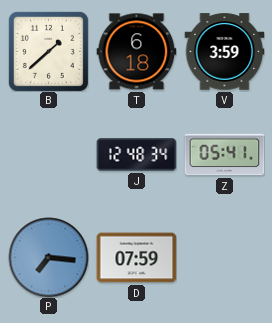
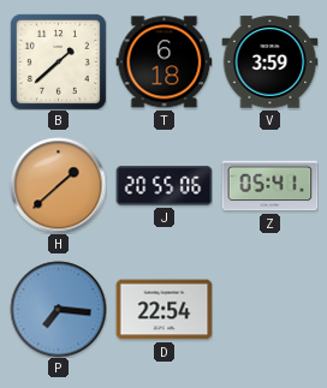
H: none -> 1:38 (58, 185)
J: 12:48 -> 20:55 (163, 186)
D: 07:59 -> 22:54 (163, 310)
